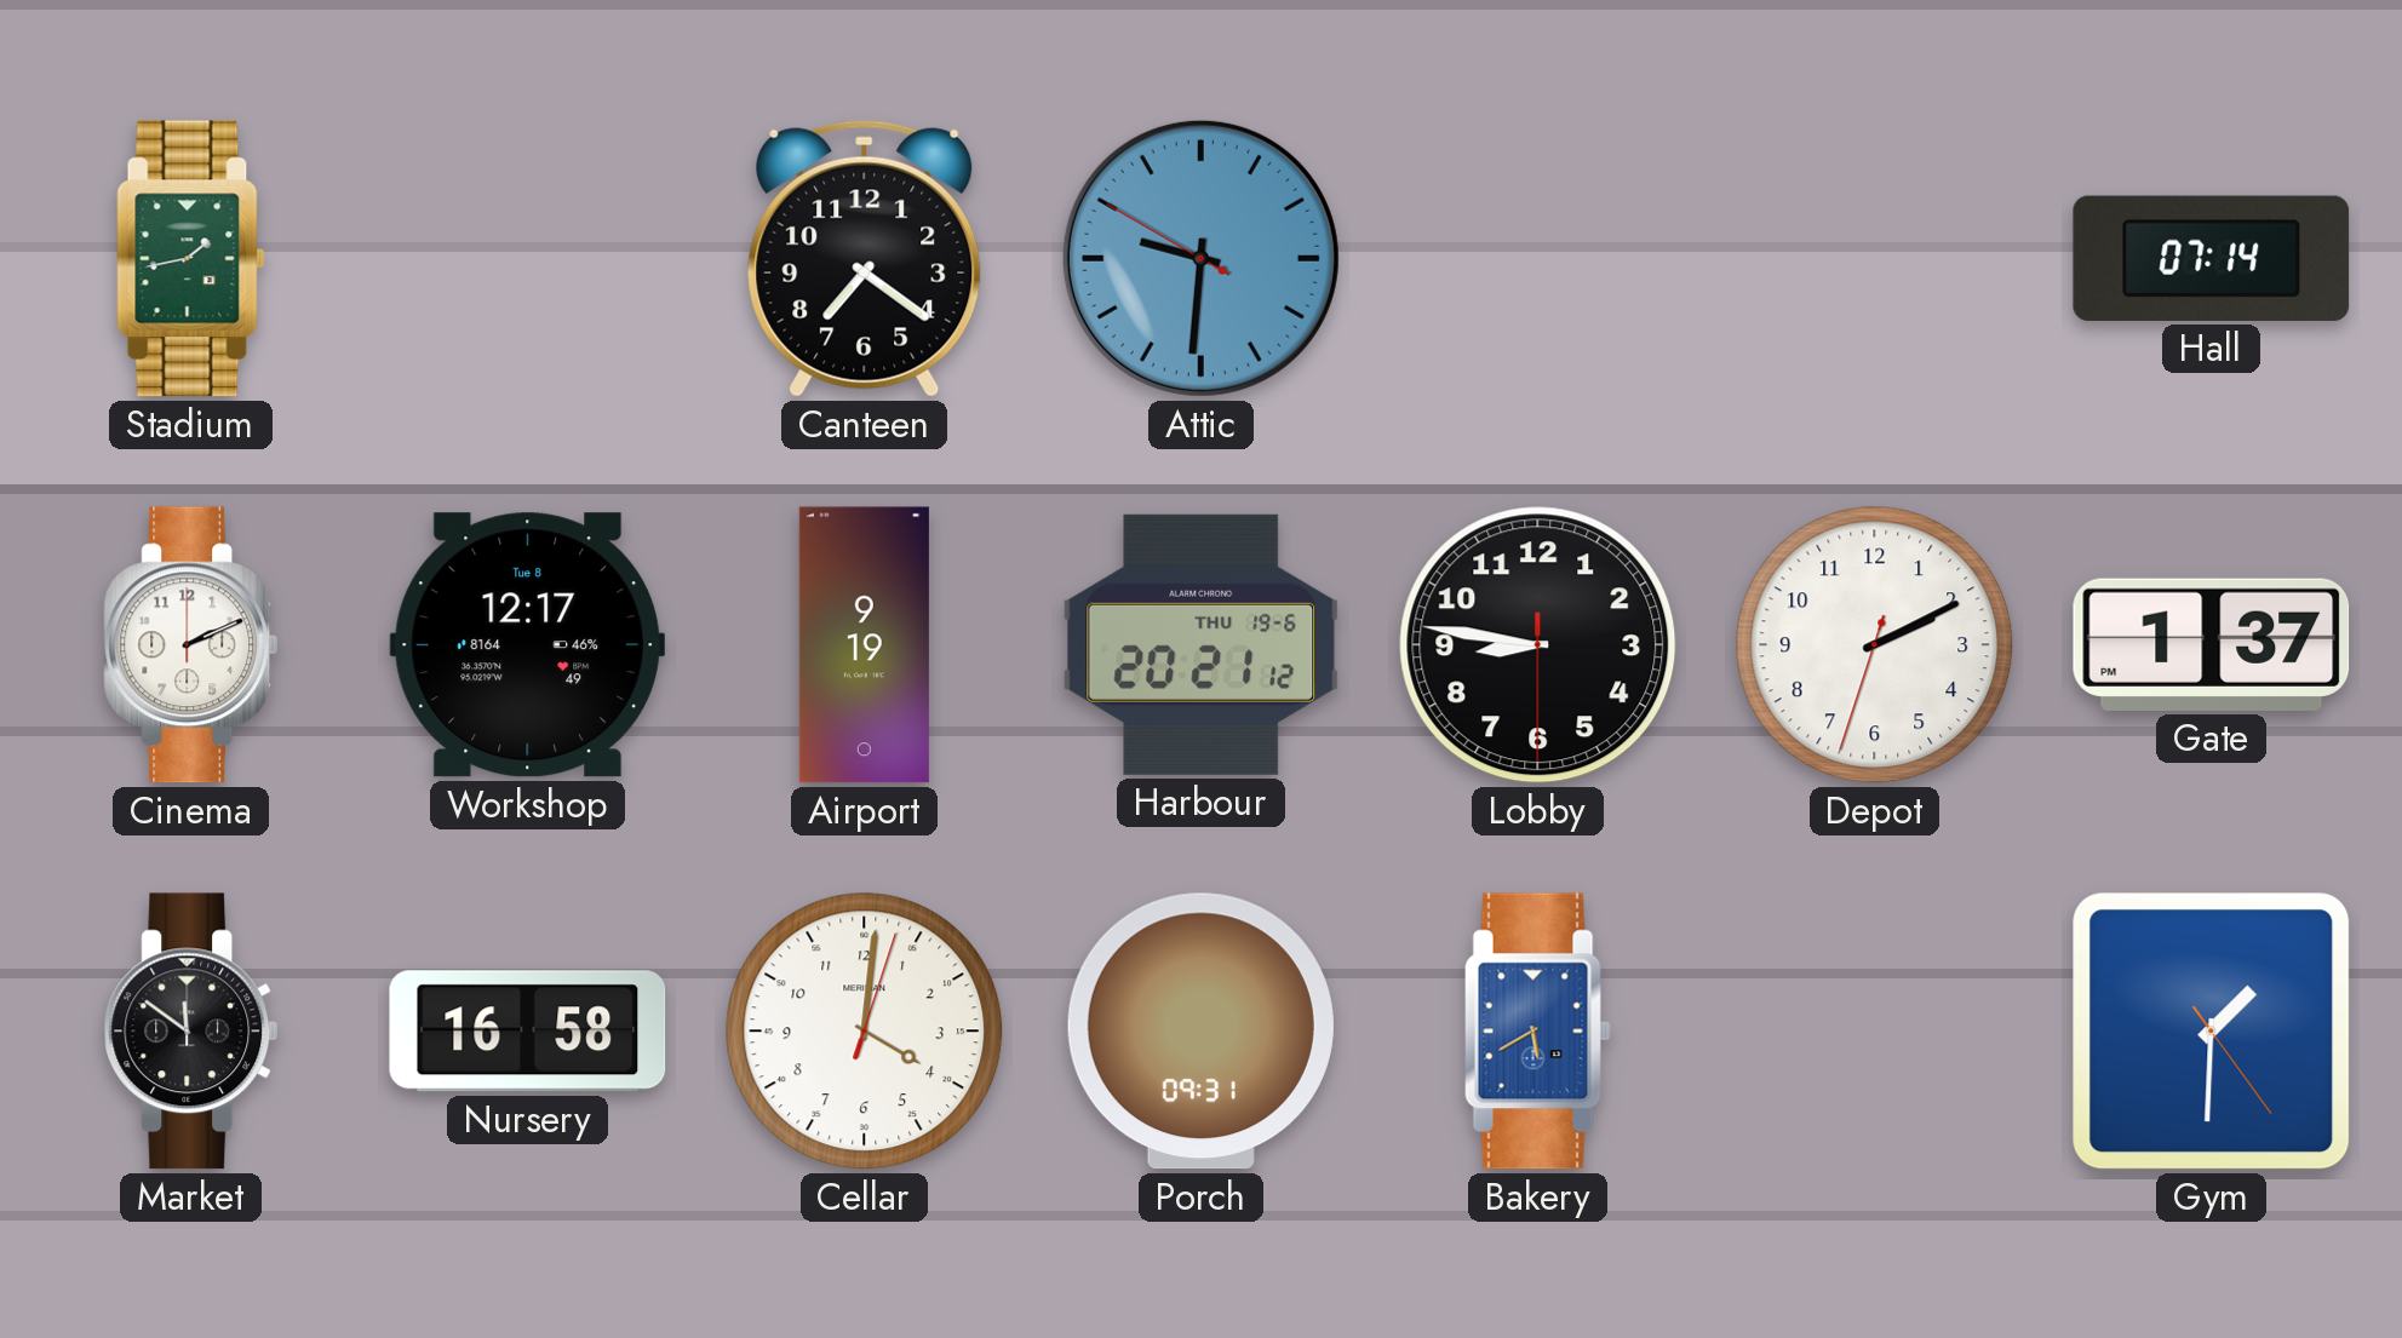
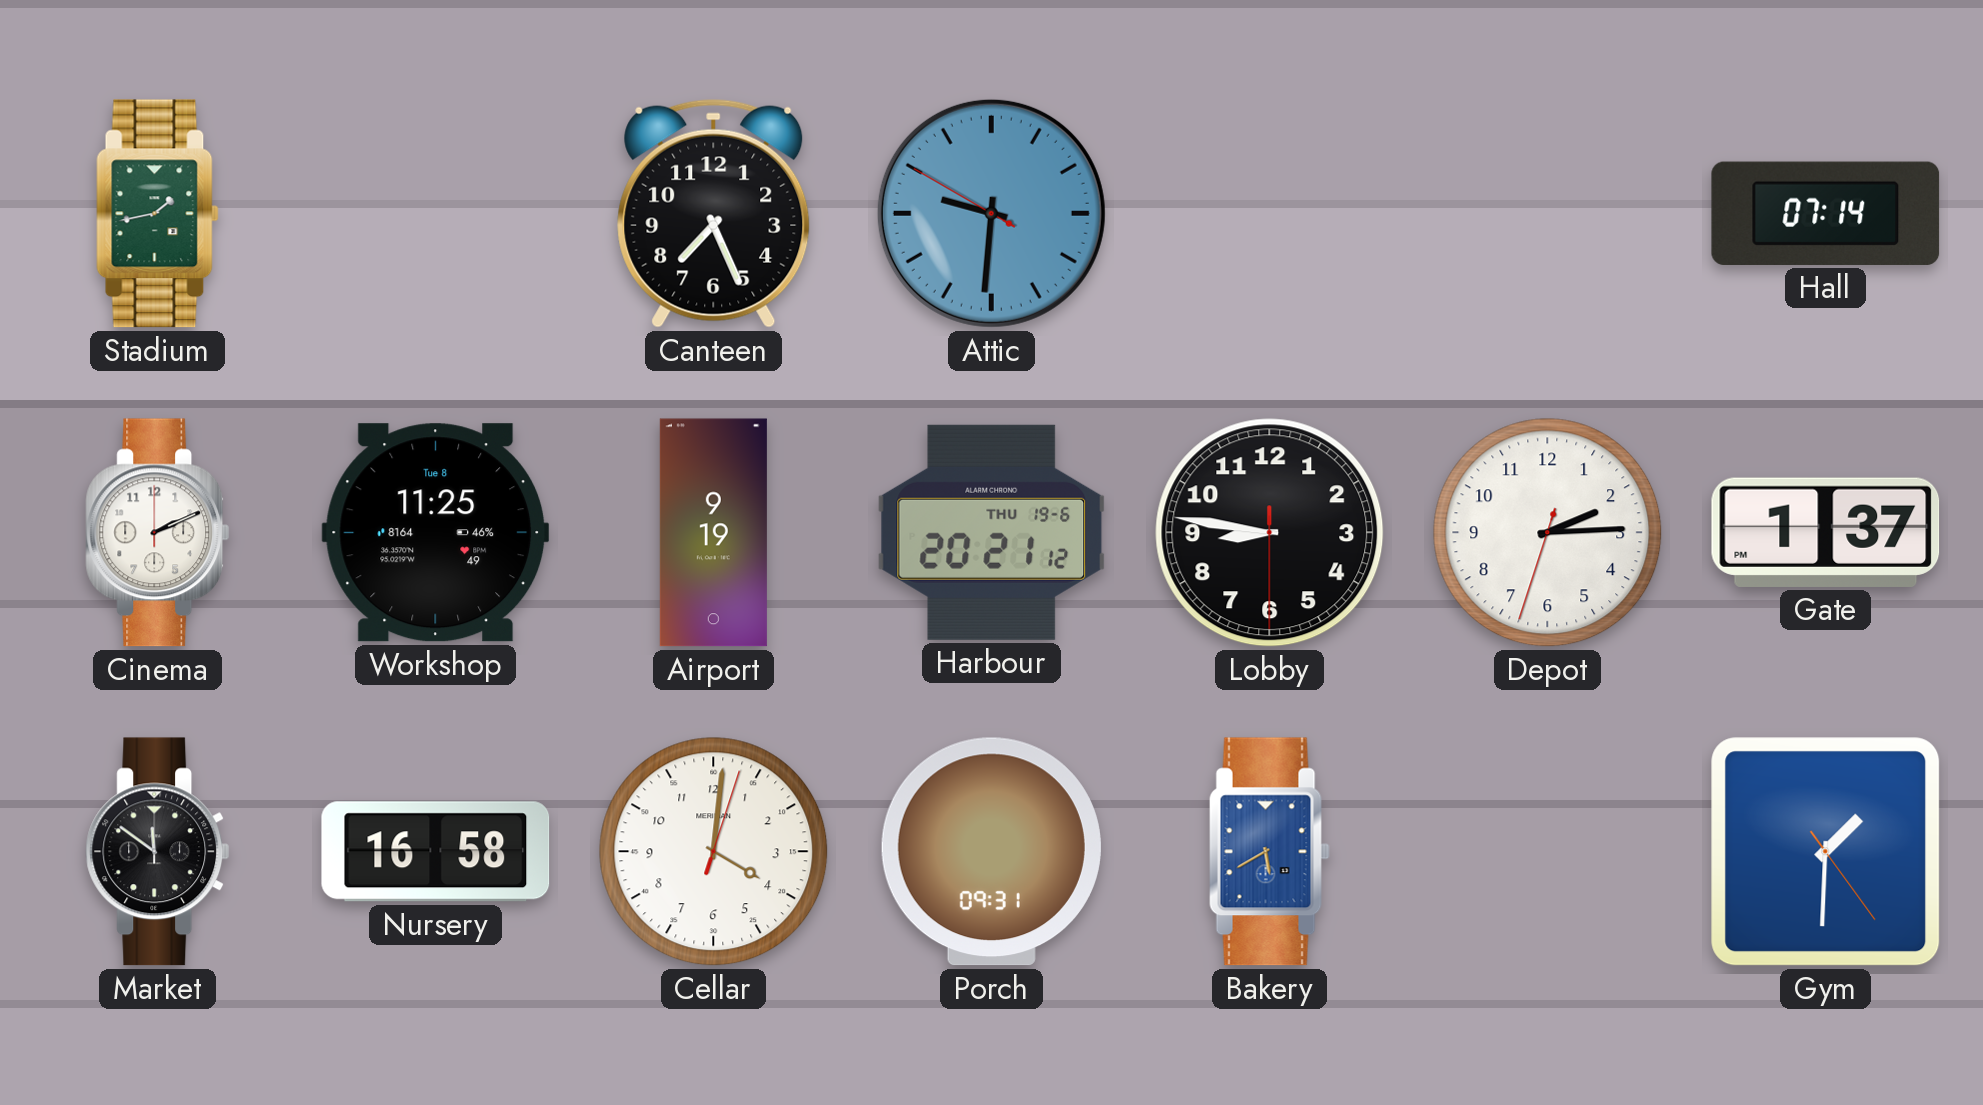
Canteen: 7:21 -> 7:26 (714, 213)
Workshop: 12:17 -> 11:25 (436, 533)
Depot: 2:10 -> 2:14 (1548, 533)
